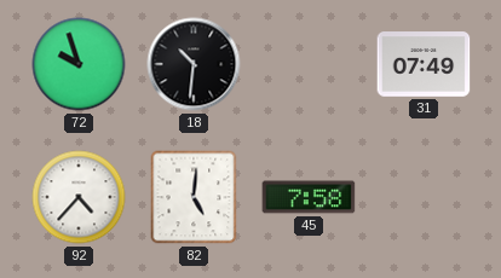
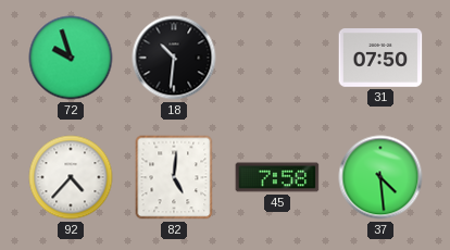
31: 07:49 -> 07:50 (380, 58)
37: none -> 4:29 (380, 177)
